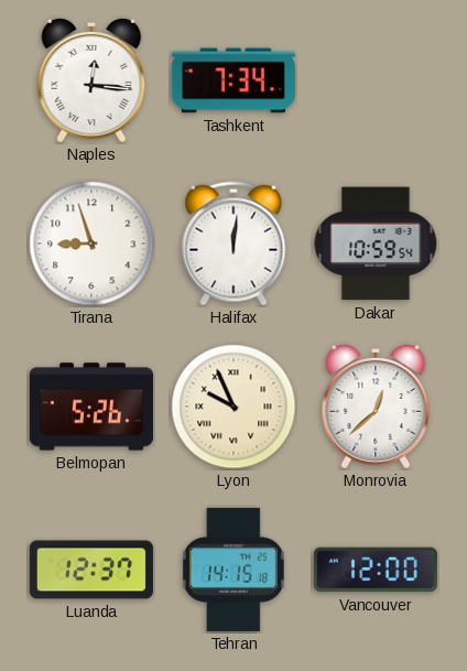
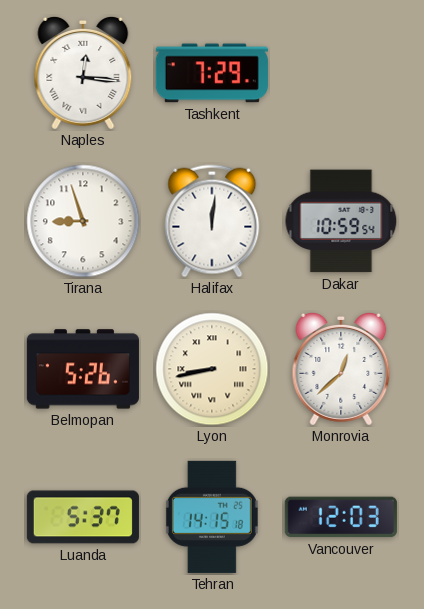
Tashkent: 7:34 -> 7:29 (212, 73)
Lyon: 9:56 -> 8:43 (212, 369)
Luanda: 12:37 -> 5:37 (83, 517)
Vancouver: 12:00 -> 12:03 (341, 517)
